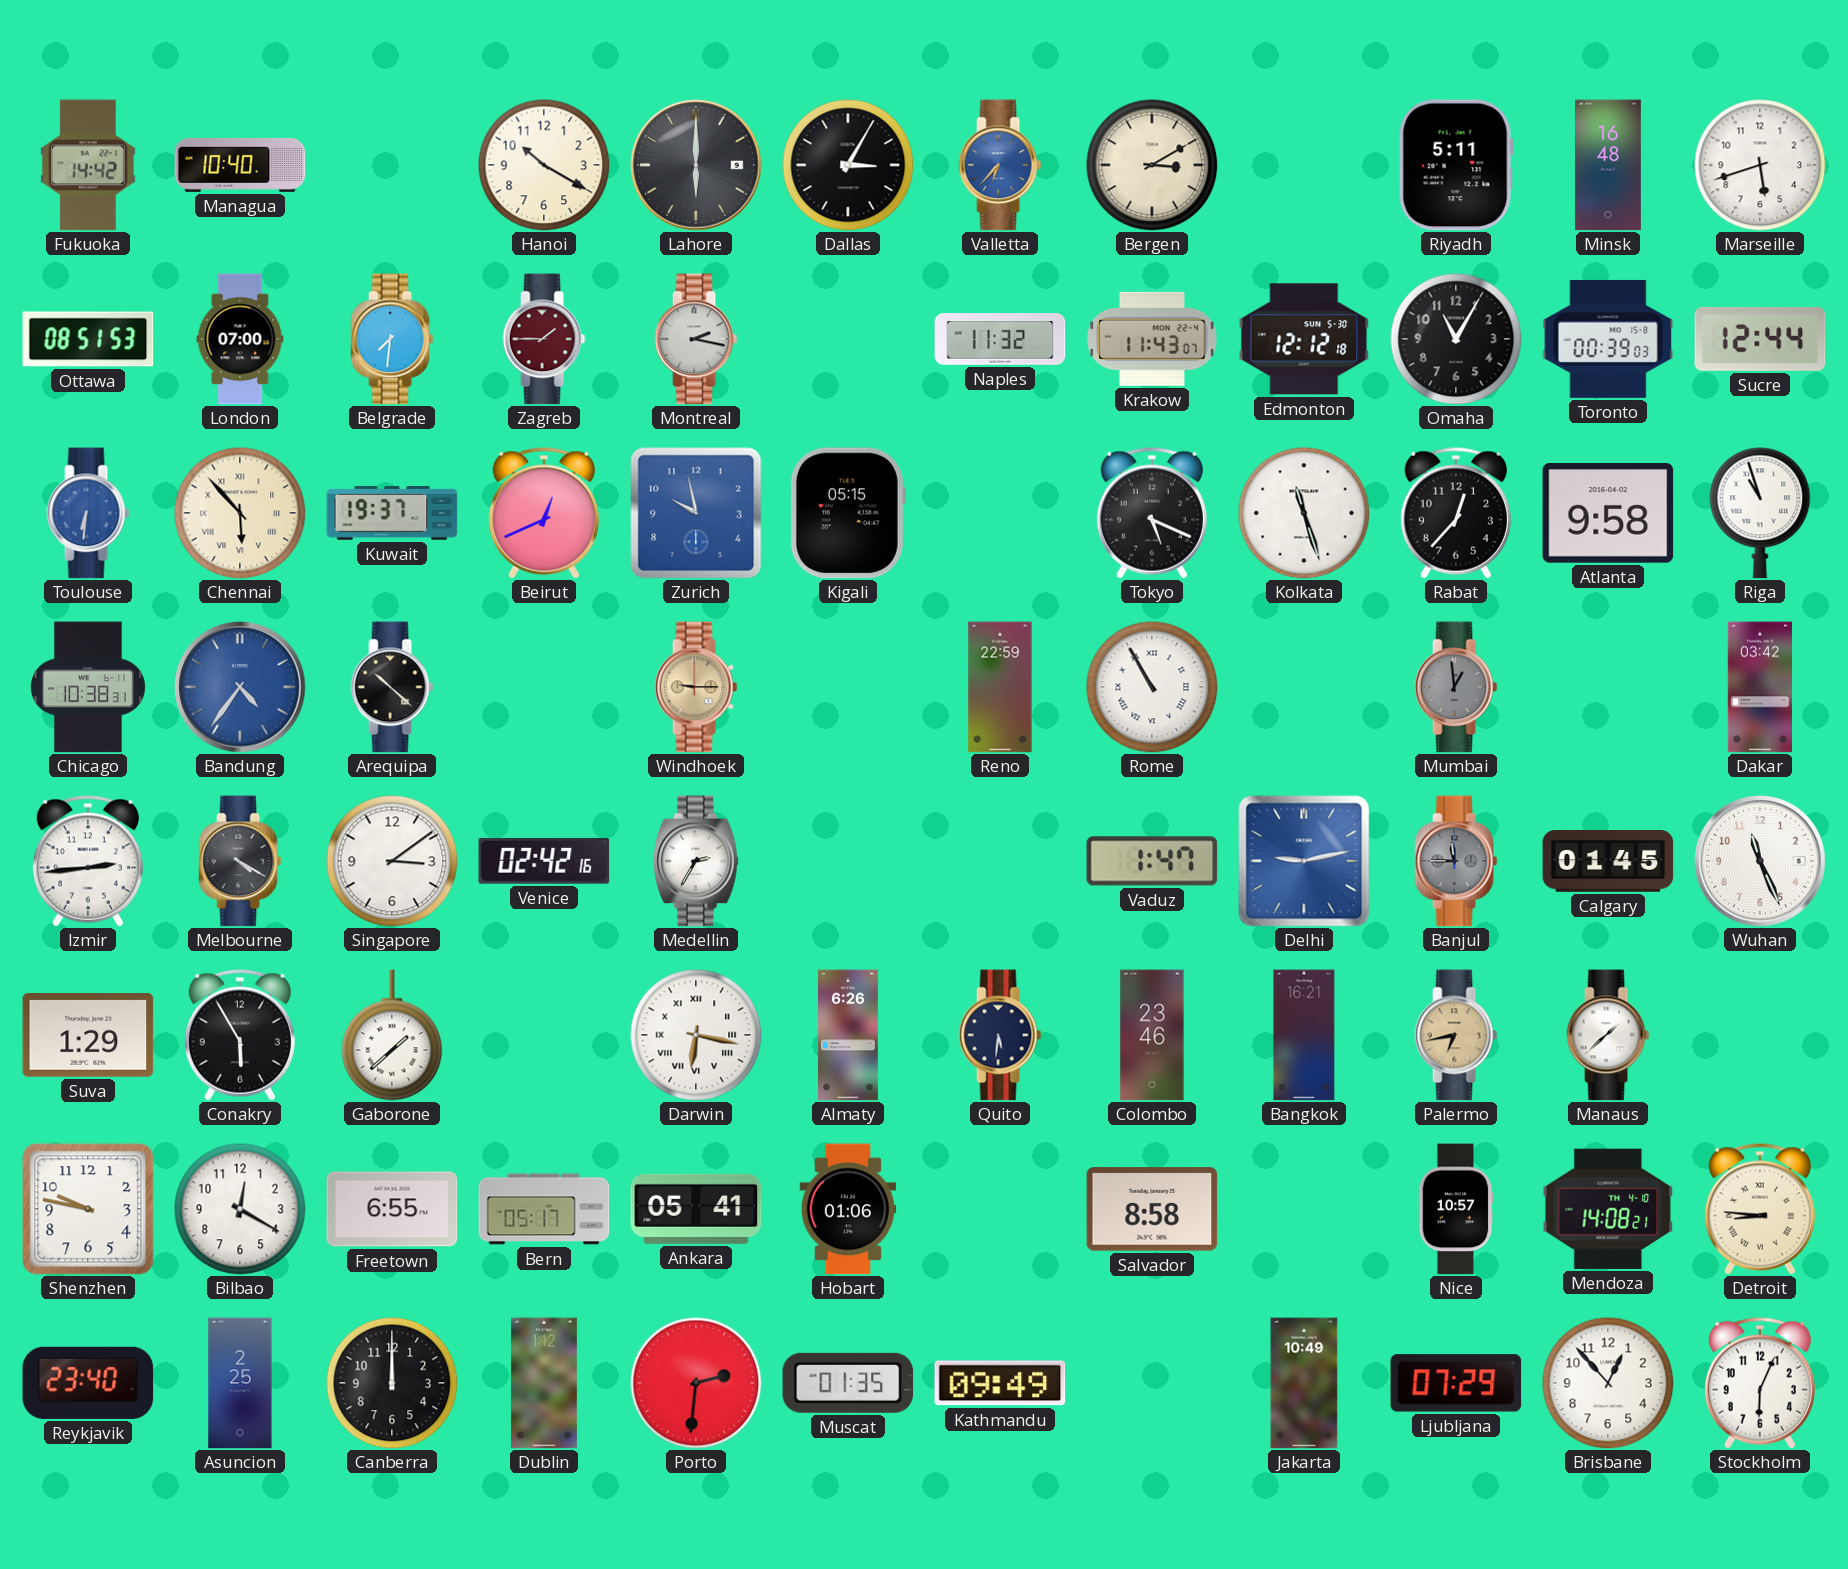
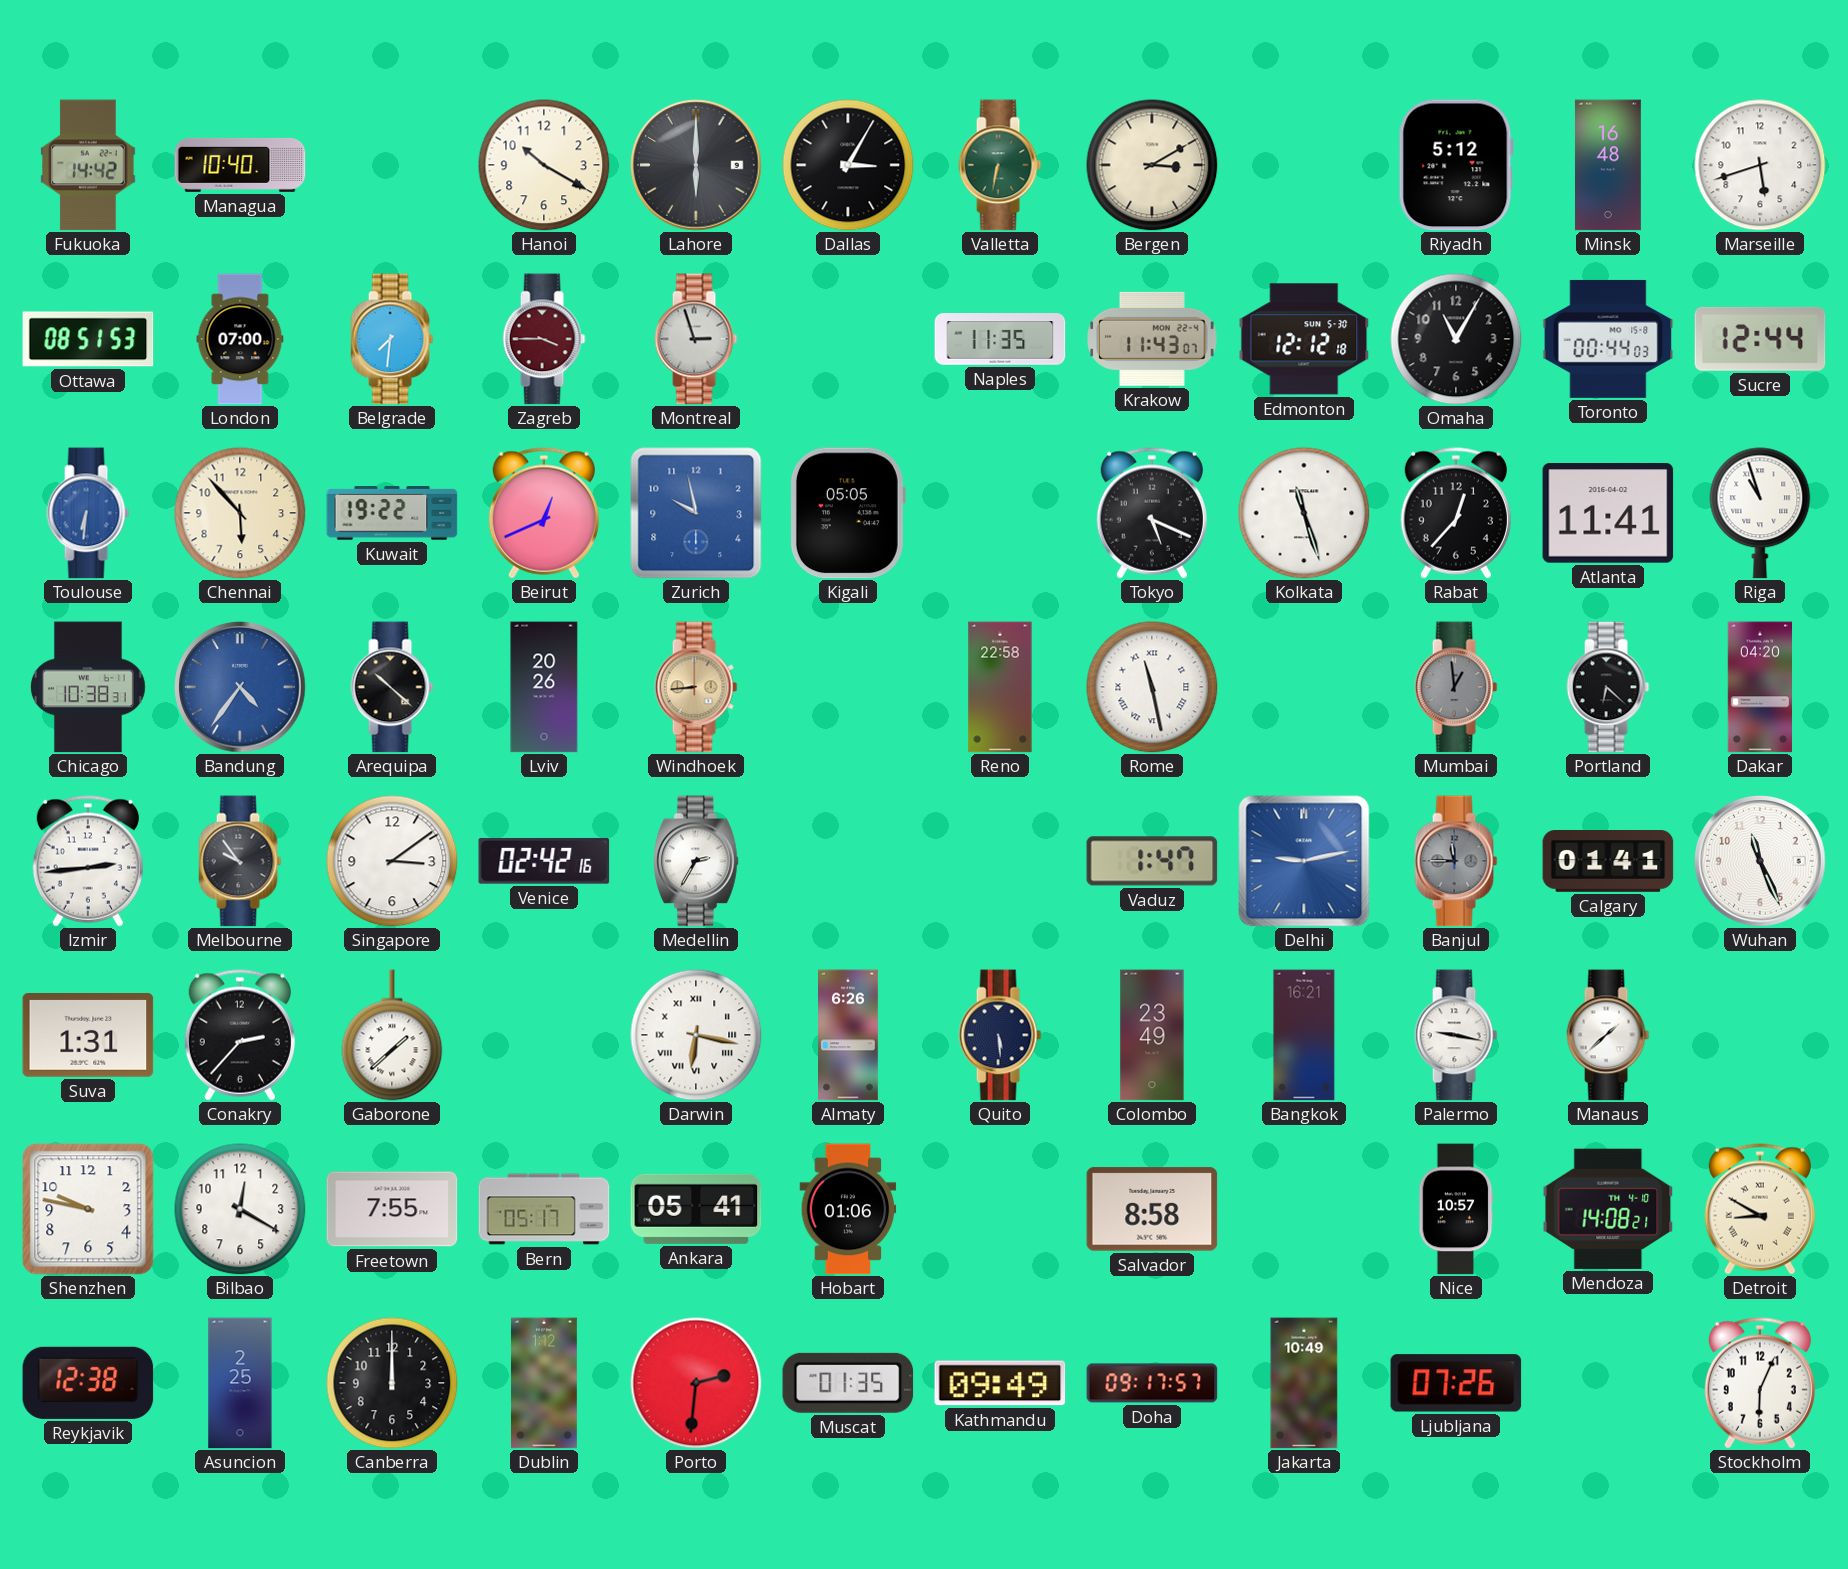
Valletta: 6:37 -> 6:32 (1000, 165)
Valletta dial: blue -> green (1000, 165)
Riyadh: 5:11 -> 5:12 (1456, 165)
Zagreb: 1:45 -> 3:45 (544, 339)
Montreal: 2:17 -> 2:57 (696, 339)
Naples: 11:32 -> 11:35 (1000, 339)
Toronto: 00:39 -> 00:44 (1608, 339)
Chennai numerals: Roman -> Arabic (240, 513)
Kuwait: 19:37 -> 19:22 (392, 513)
Kigali: 05:15 -> 05:05 (847, 513)
Atlanta: 9:58 -> 11:41 (1608, 514)
Lviv: none -> 20:26 (544, 687)
Windhoek: 9:15 -> 8:44 (696, 687)
Reno: 22:59 -> 22:58 (1000, 687)
Rome: 10:55 -> 11:28 (1152, 687)
Portland: none -> 6:22 (1608, 687)
Dakar: 03:42 -> 04:20 (1759, 687)
Melbourne: 4:20 -> 9:54 (240, 861)
Calgary: 01:45 -> 01:41 (1608, 862)
Suva: 1:29 -> 1:31 (88, 1036)
Conakry: 5:55 -> 2:37 (240, 1035)
Quito: 5:31 -> 5:29 (1000, 1035)
Colombo: 23:46 -> 23:49 (1152, 1035)
Palermo: 6:43 -> 9:17 (1456, 1035)
Palermo dial: champagne -> white (1456, 1035)
Freetown: 6:55 -> 7:55 (392, 1209)
Detroit: 8:46 -> 8:50 (1760, 1209)
Reykjavik: 23:40 -> 12:38 (88, 1383)
Doha: none -> 09:17 (1152, 1383)
Ljubljana: 07:29 -> 07:26 (1456, 1383)
Brisbane: 12:53 -> none (1608, 1383)
